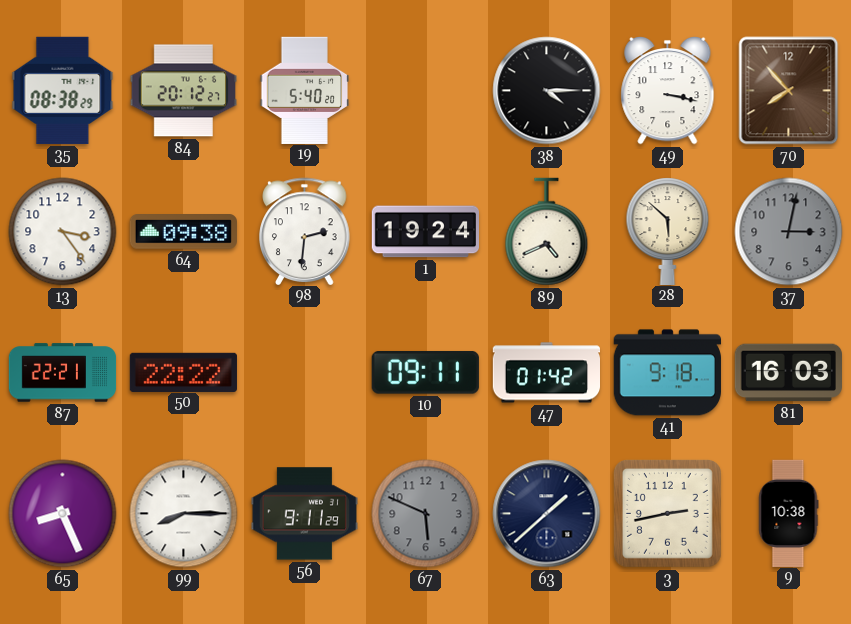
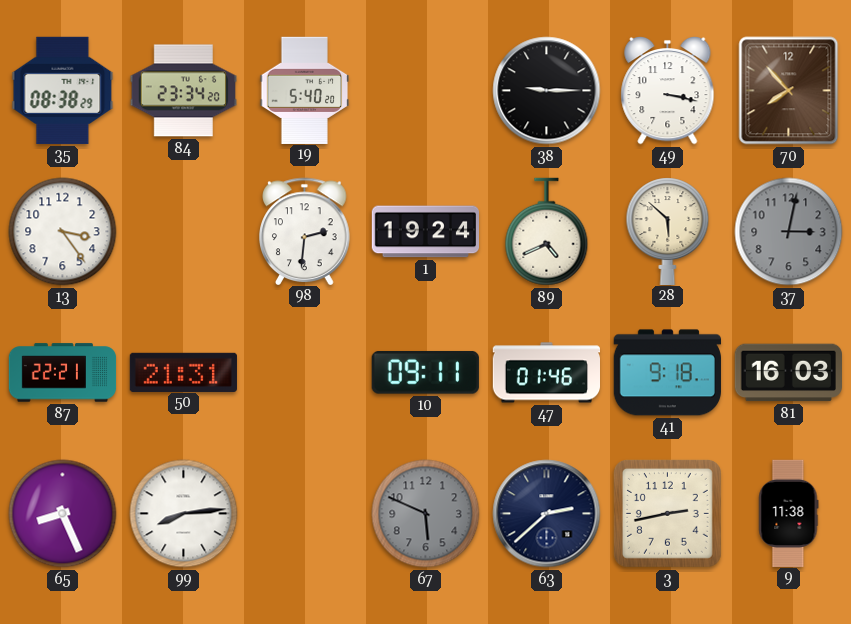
84: 20:12 -> 23:34 (183, 91)
38: 4:15 -> 9:15 (547, 91)
64: 09:38 -> none (183, 232)
50: 22:22 -> 21:31 (183, 372)
47: 01:42 -> 01:46 (547, 373)
99: 8:15 -> 8:14 (184, 514)
56: 9:11 -> none (304, 514)
63: 1:38 -> 2:38 (547, 514)
9: 10:38 -> 11:38 (789, 513)
